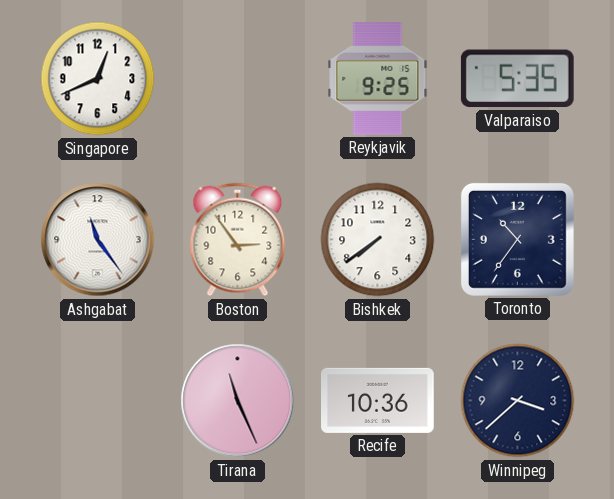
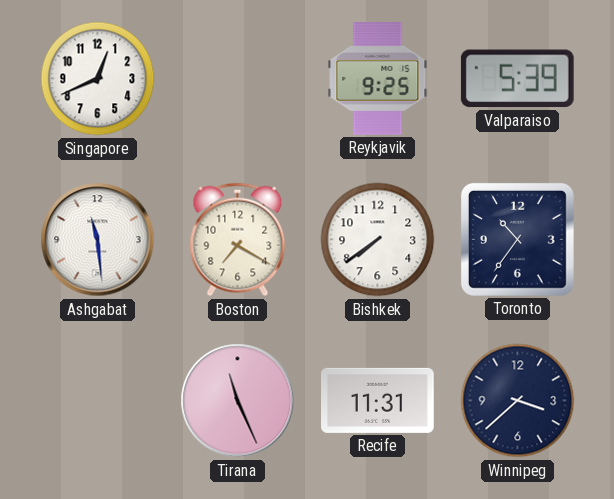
Valparaiso: 5:35 -> 5:39 (517, 79)
Ashgabat: 11:24 -> 11:29 (98, 240)
Boston: 2:54 -> 7:20 (238, 240)
Recife: 10:36 -> 11:31 (378, 400)
